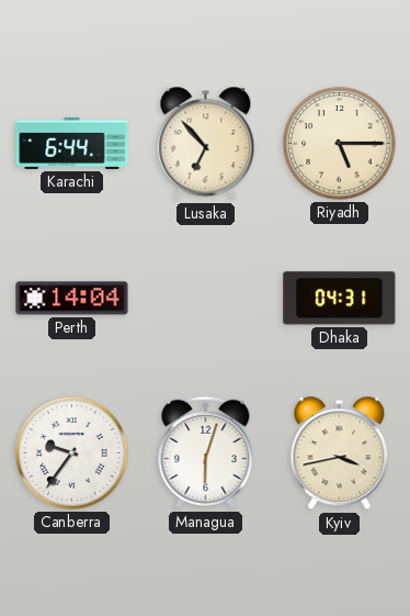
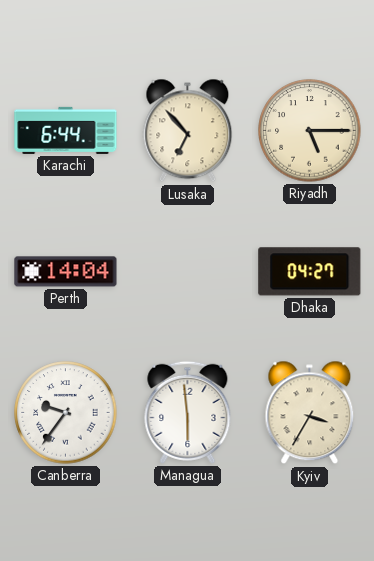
Dhaka: 04:31 -> 04:27 (310, 272)
Managua: 6:03 -> 5:59 (188, 412)
Kyiv: 3:43 -> 3:35 (310, 413)
